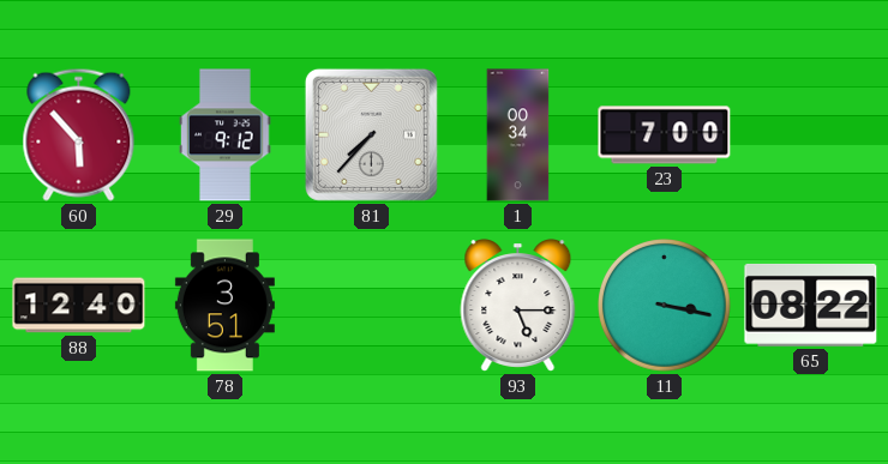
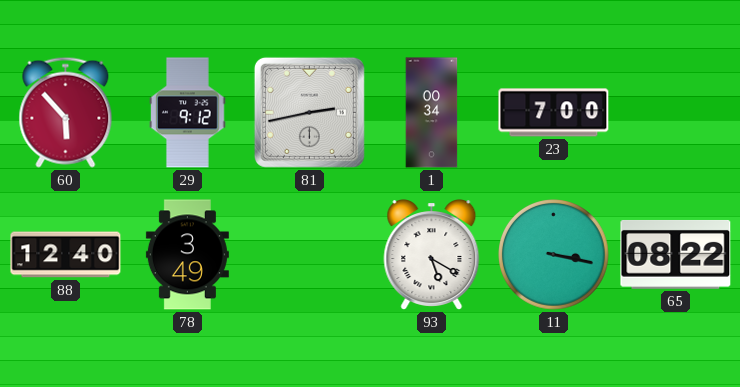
81: 7:37 -> 2:43 (309, 112)
78: 3:51 -> 3:49 (187, 255)
93: 5:15 -> 5:20 (432, 255)
